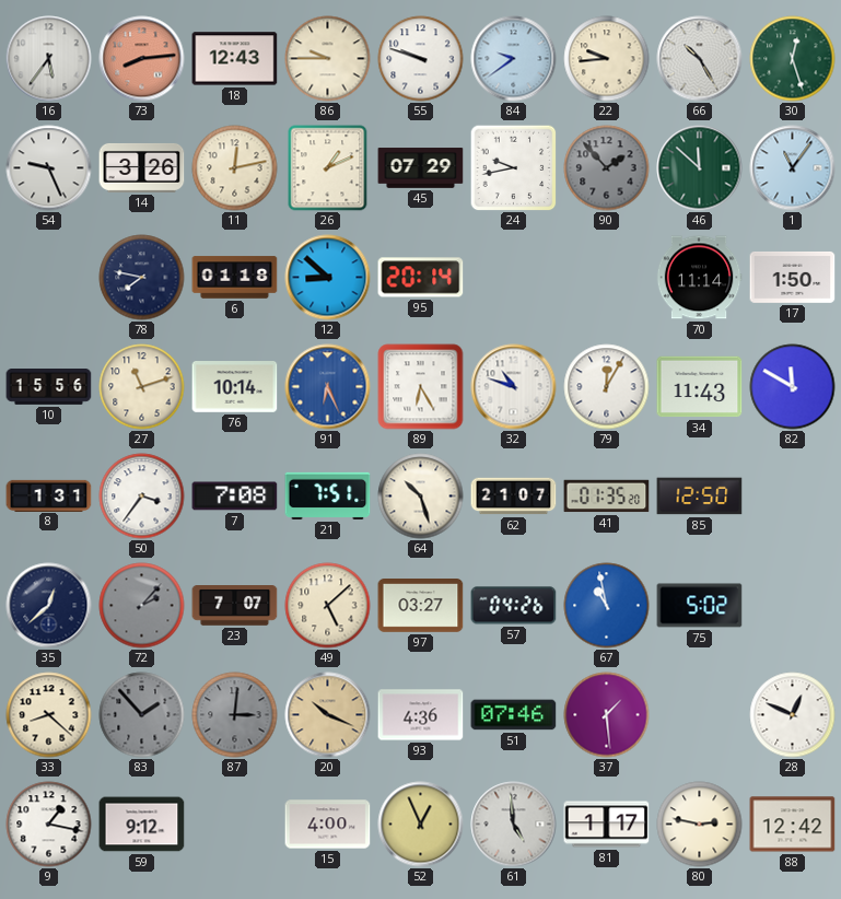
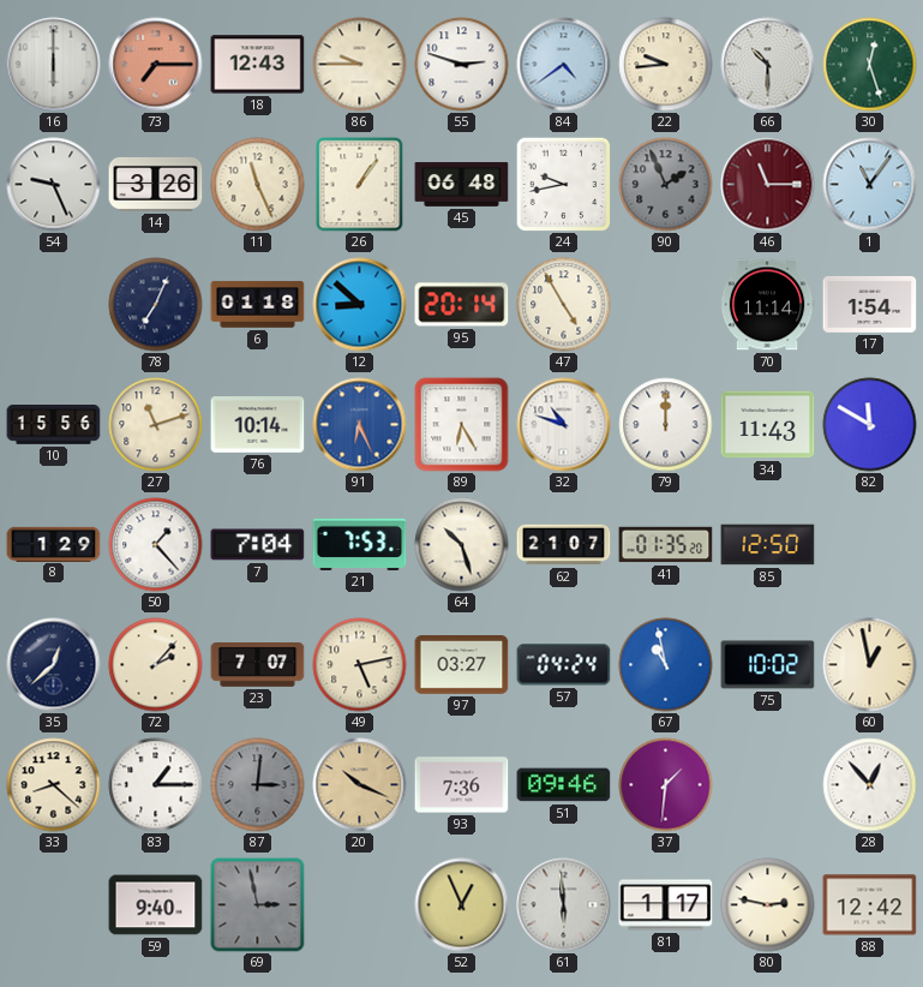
16: 5:36 -> 6:00 (54, 65)
73: 8:14 -> 7:15 (156, 65)
55: 9:48 -> 2:48 (462, 65)
84: 9:39 -> 4:39 (564, 65)
66: 10:25 -> 10:30 (768, 65)
11: 12:13 -> 11:26 (258, 185)
26: 1:11 -> 1:06 (360, 185)
45: 07:29 -> 06:48 (462, 185)
90: 1:53 -> 1:56 (666, 185)
46: 11:52 -> 11:15 (768, 185)
46 dial: green -> burgundy (768, 185)
78: 7:47 -> 7:04 (156, 305)
47: none -> 4:55 (564, 305)
17: 1:50 -> 1:54 (870, 304)
79: 12:05 -> 12:00 (666, 425)
8: 1:31 -> 1:29 (54, 544)
50: 3:36 -> 1:23 (156, 545)
7: 7:08 -> 7:04 (258, 545)
21: 7:51 -> 7:53 (360, 544)
72 dial: grey -> cream (156, 665)
49: 5:08 -> 5:13 (360, 665)
57: 04:26 -> 04:24 (564, 665)
75: 5:02 -> 10:02 (768, 665)
60: none -> 12:58 (870, 665)
83: 1:53 -> 1:15 (156, 785)
83 dial: grey -> white (156, 785)
93: 4:36 -> 7:36 (462, 785)
51: 07:46 -> 09:46 (564, 785)
37: 1:29 -> 1:31 (666, 785)
28: 12:49 -> 12:53 (870, 785)
9: 1:17 -> none (49, 825)
59: 9:12 -> 9:40 (156, 905)
69: none -> 2:58 (258, 905)
15: 4:00 -> none (328, 825)
61: 4:59 -> 5:59 (564, 905)
